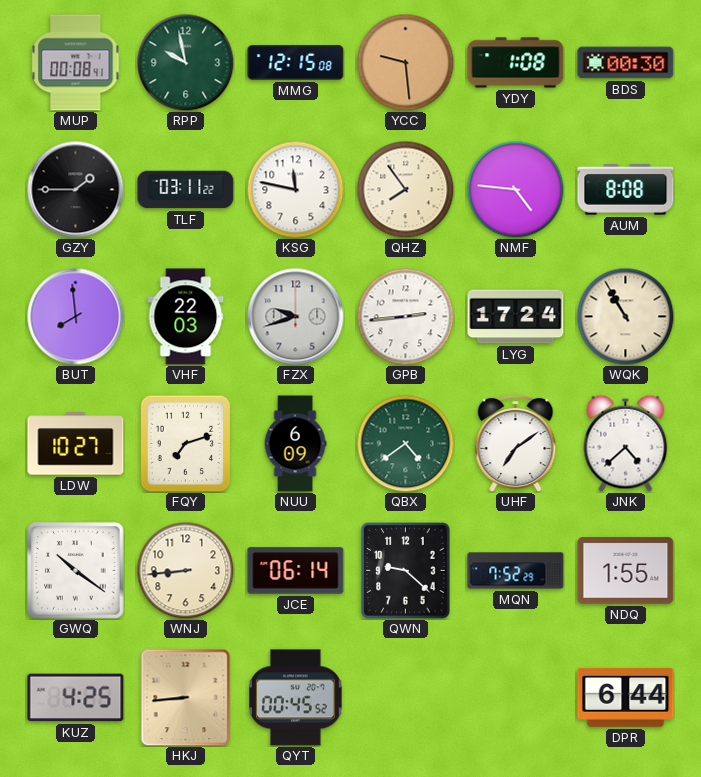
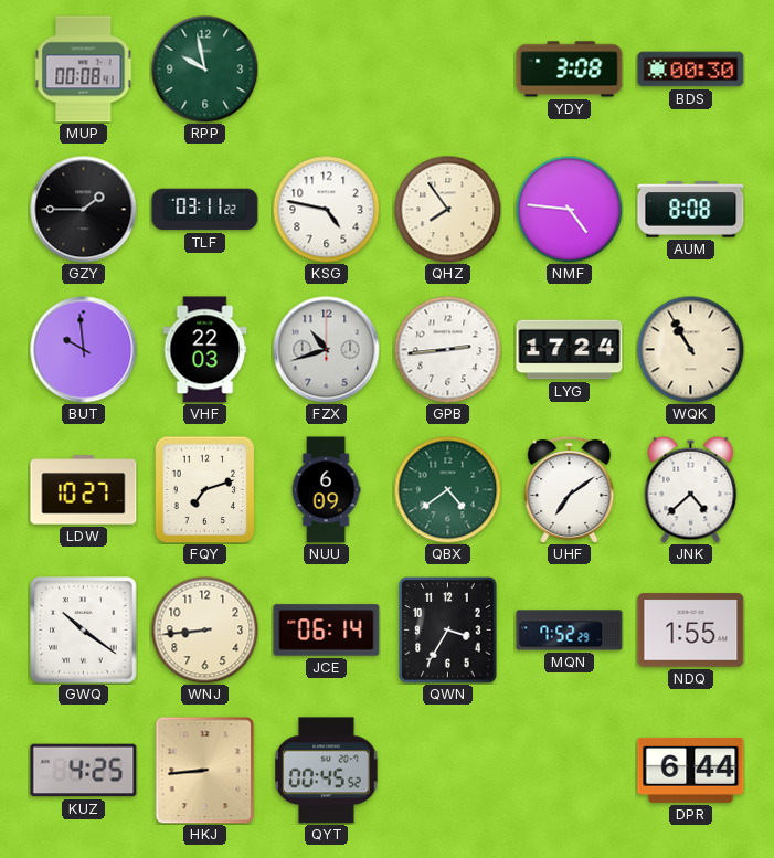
MMG: 12:15 -> none (296, 63)
YCC: 9:29 -> none (405, 62)
YDY: 1:08 -> 3:08 (570, 70)
KSG: 11:47 -> 4:47 (326, 209)
BUT: 7:59 -> 9:59 (84, 350)
FZX: 9:42 -> 10:42 (327, 350)
QWN: 9:22 -> 3:35 (448, 631)
